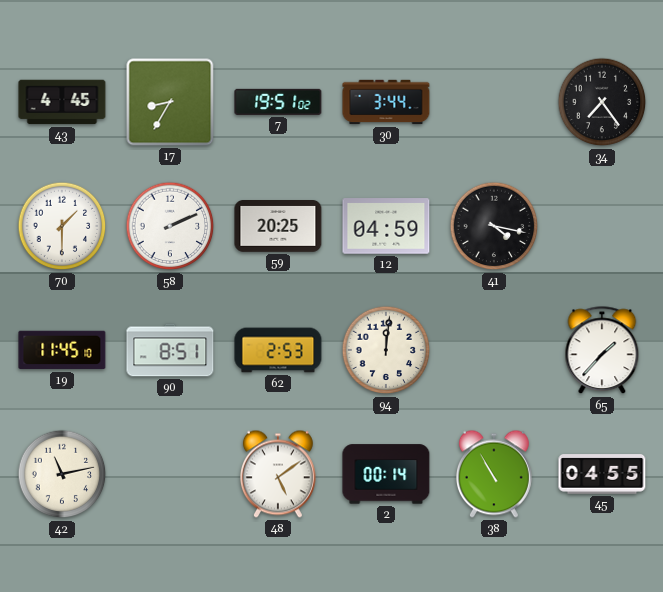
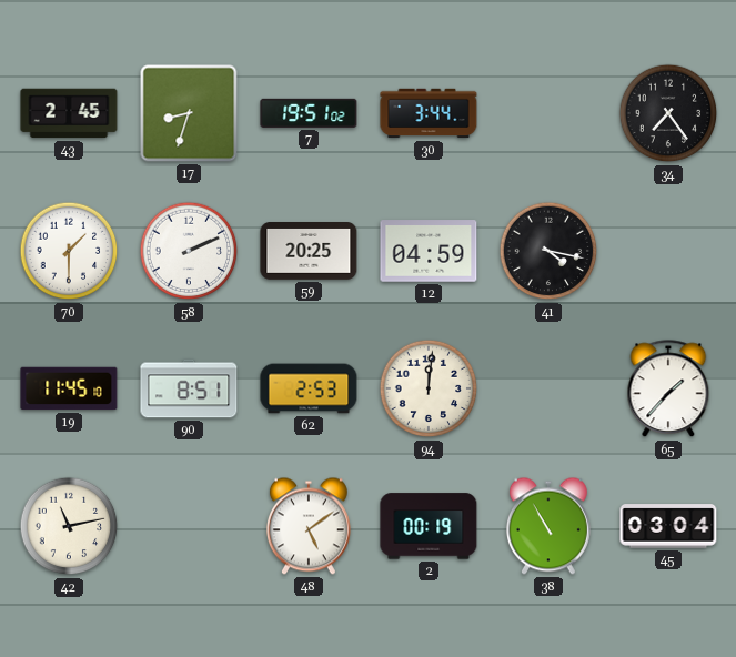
43: 4:45 -> 2:45 (69, 113)
17: 8:35 -> 8:33 (189, 113)
2: 00:14 -> 00:19 (429, 526)
45: 04:55 -> 03:04 (668, 526)
